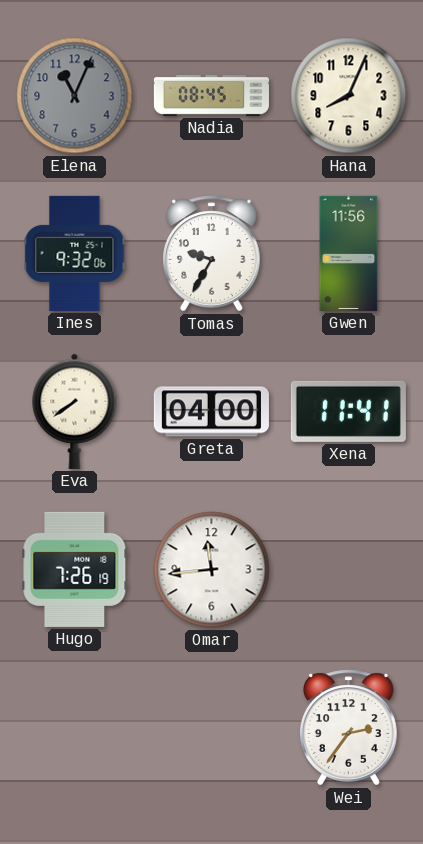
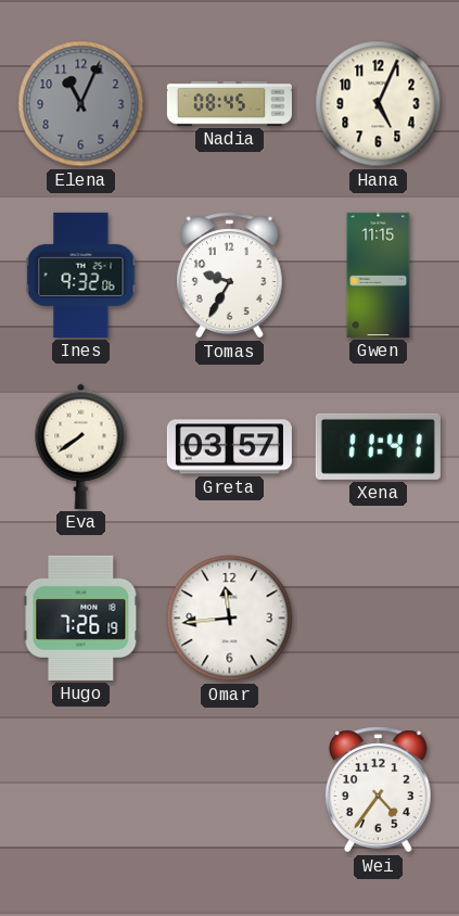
Hana: 8:04 -> 5:04 (379, 104)
Gwen: 11:56 -> 11:15 (379, 275)
Greta: 04:00 -> 03:57 (229, 447)
Wei: 2:36 -> 4:36 (379, 790)
